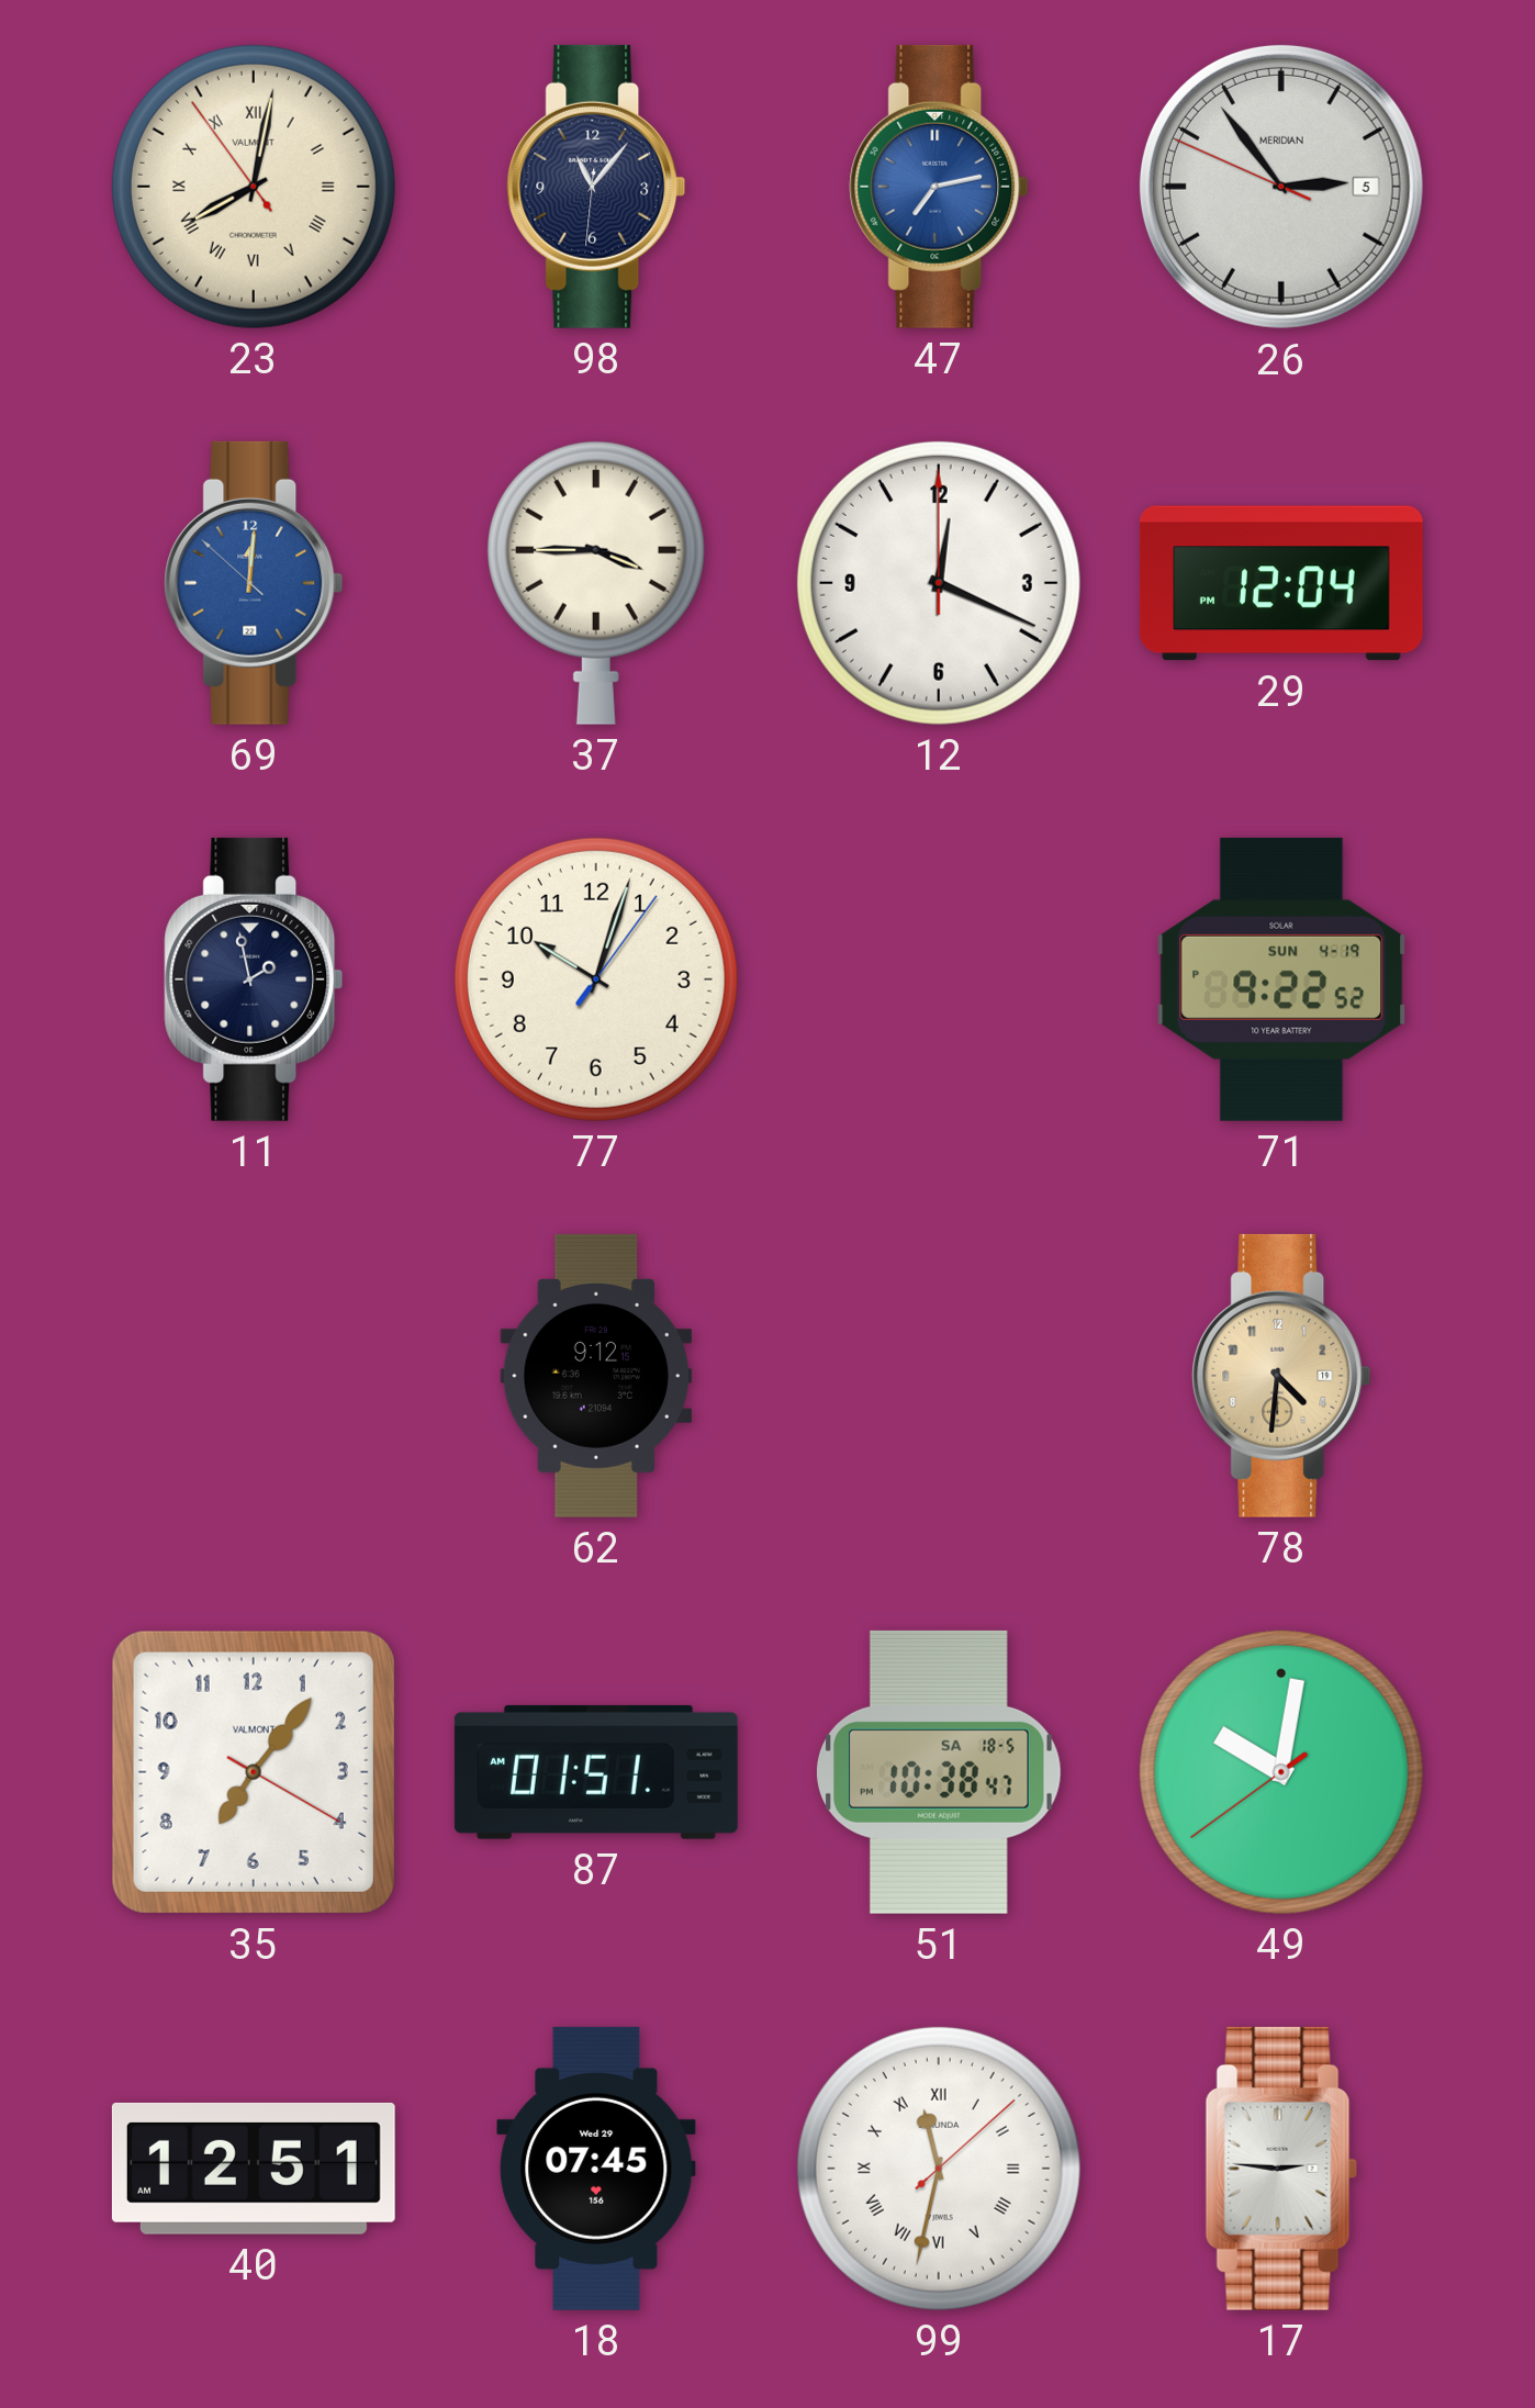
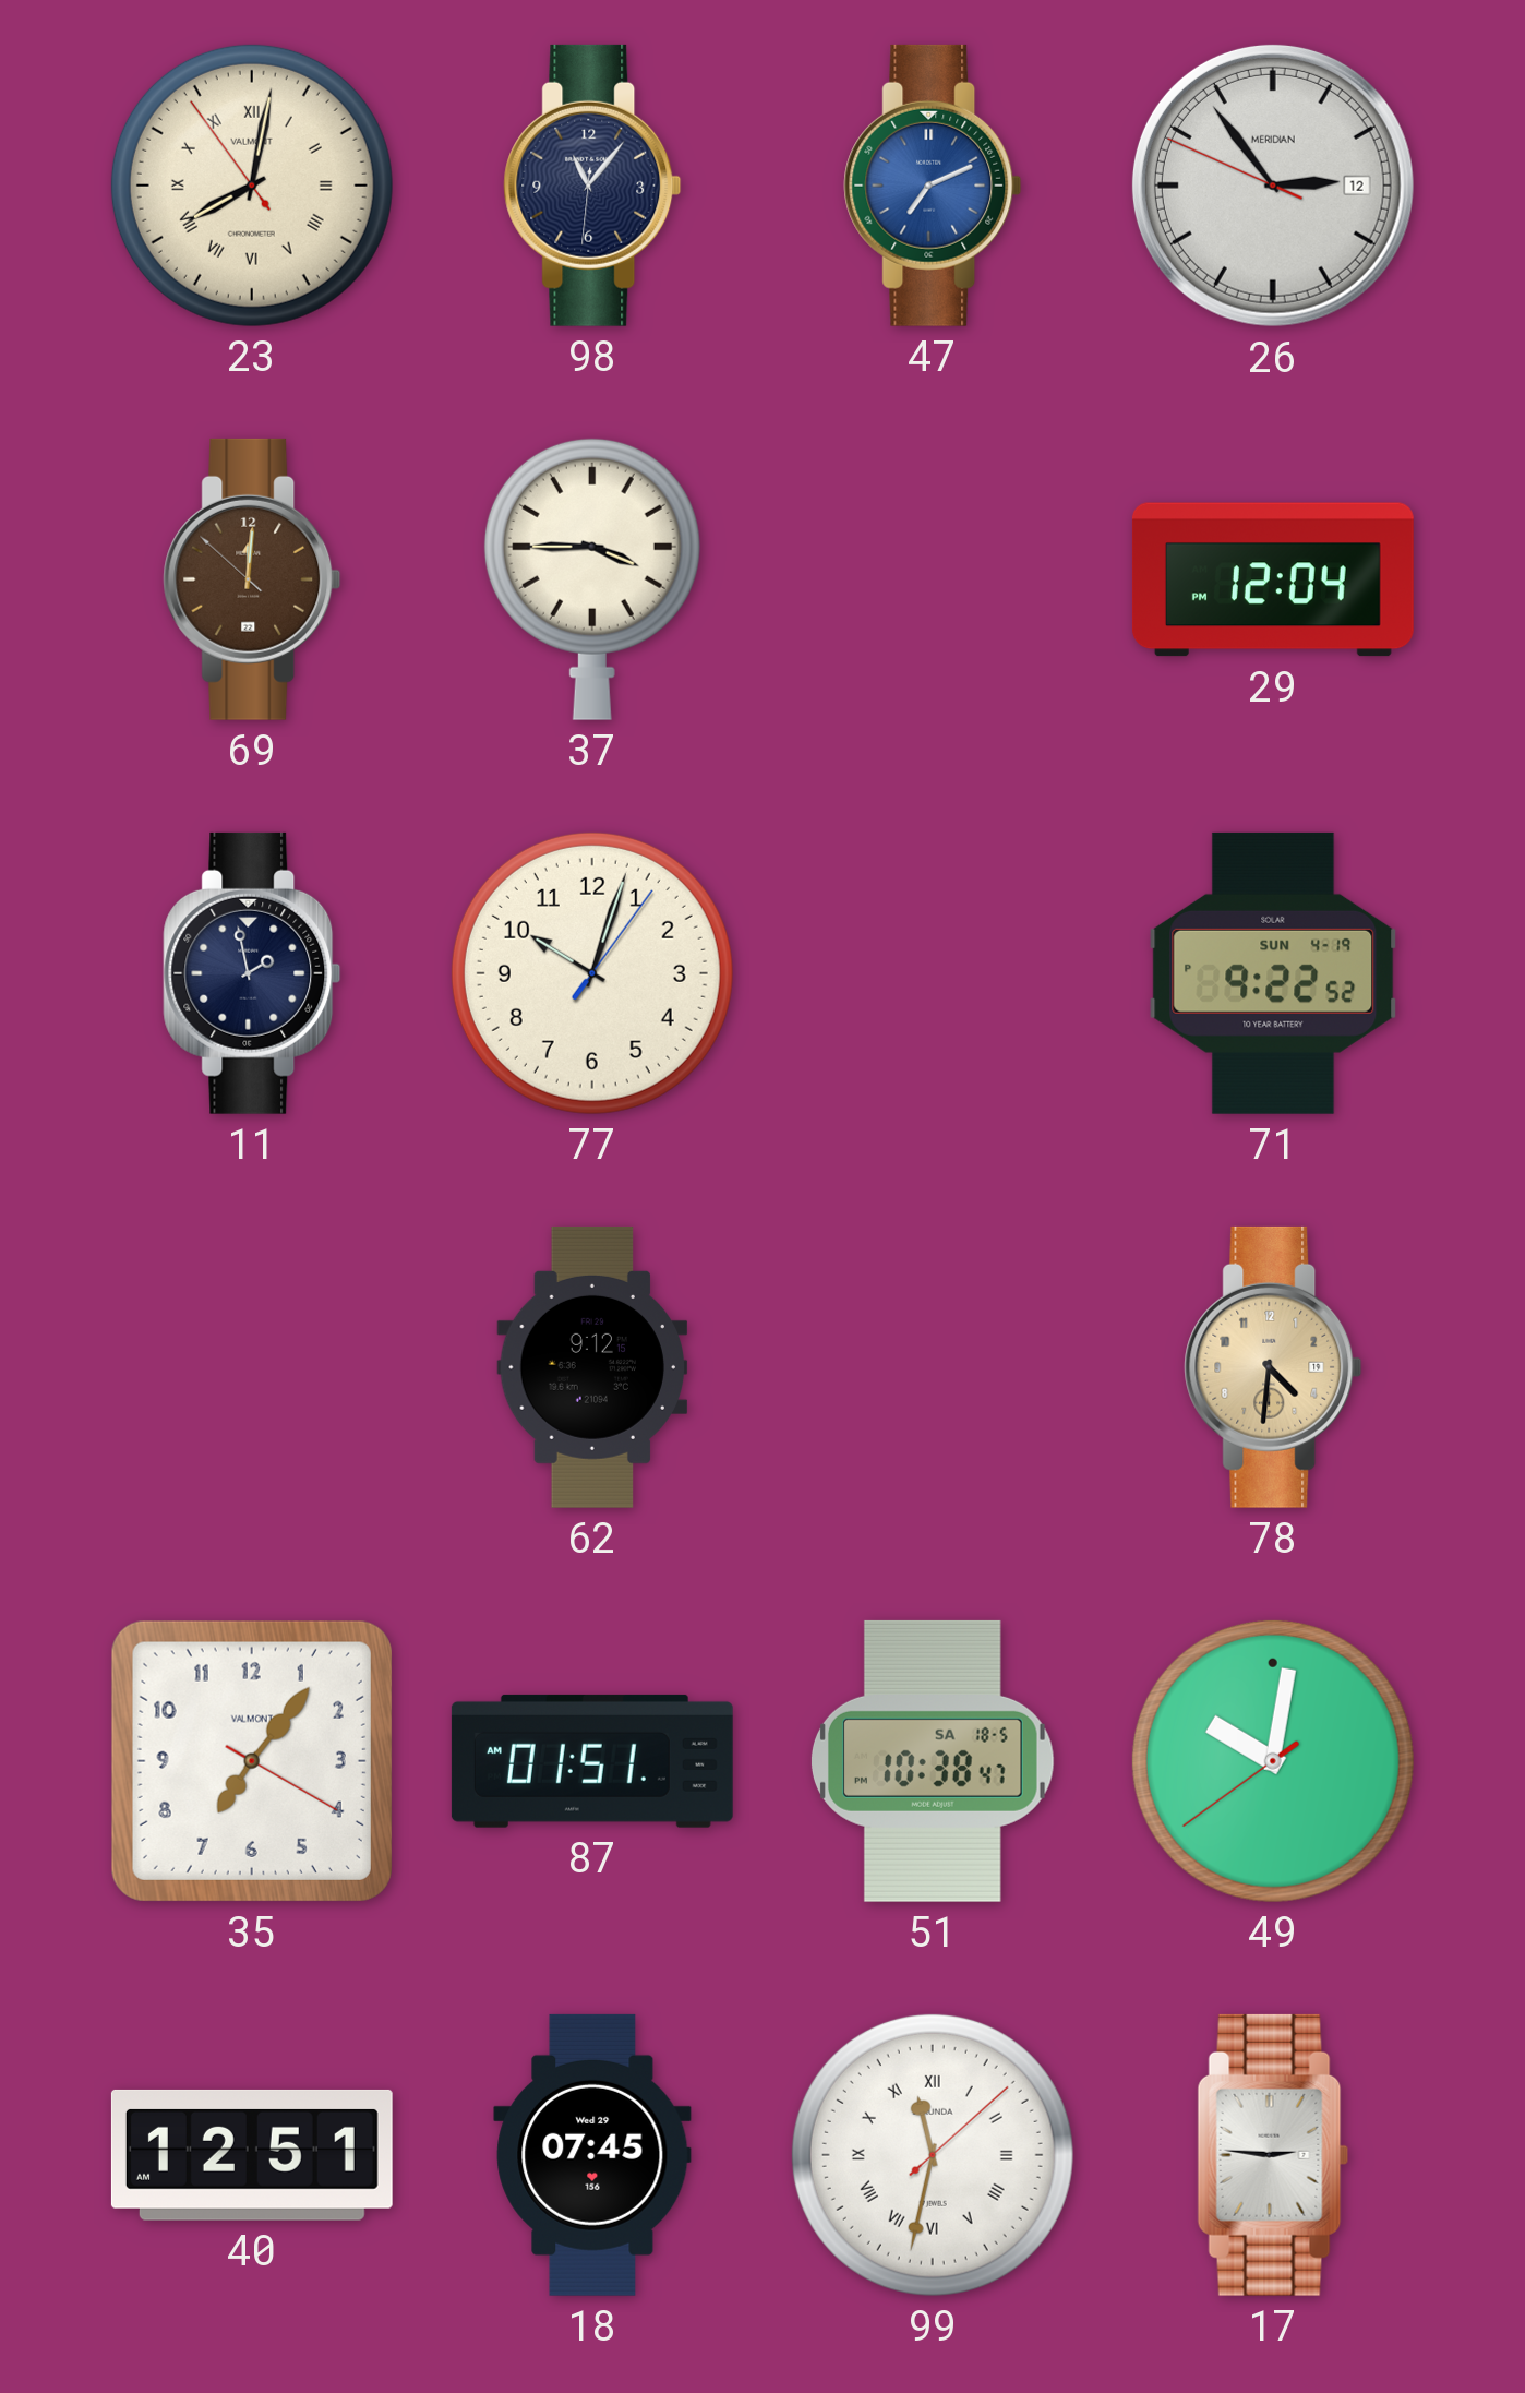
47: 7:13 -> 7:11 (933, 186)
26 date: 5 -> 12 (1273, 186)
69 dial: blue -> brown (252, 579)
12: 12:19 -> none (939, 583)
